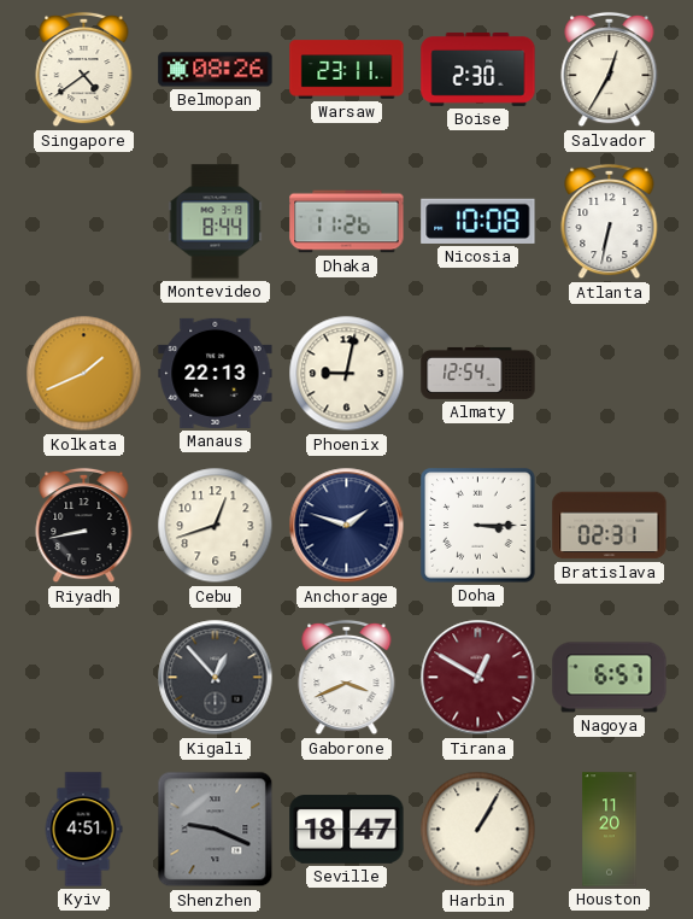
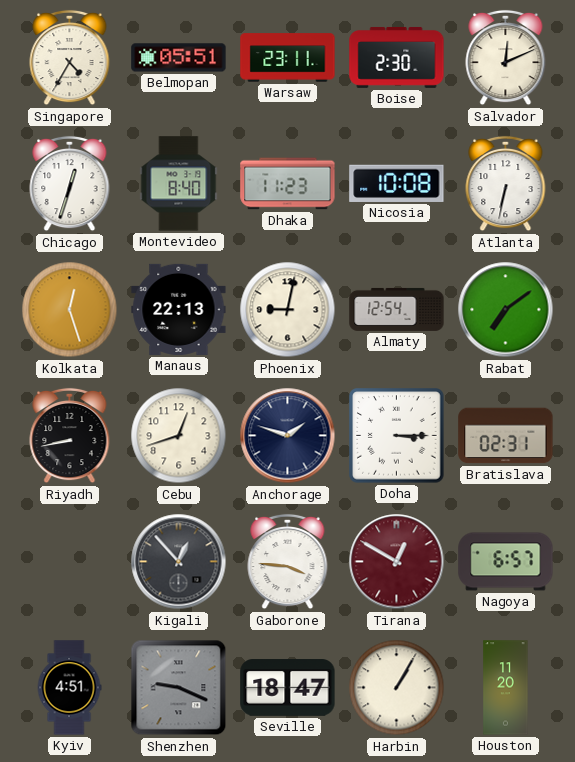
Singapore: 4:39 -> 4:35 (70, 58)
Belmopan: 08:26 -> 05:51 (179, 58)
Salvador: 12:35 -> 12:11 (506, 58)
Chicago: none -> 12:33 (70, 184)
Montevideo: 8:44 -> 8:40 (179, 184)
Dhaka: 11:26 -> 11:23 (288, 184)
Kolkata: 1:41 -> 12:27 (70, 310)
Rabat: none -> 7:09 (506, 310)
Gaborone: 3:41 -> 3:46 (288, 562)
